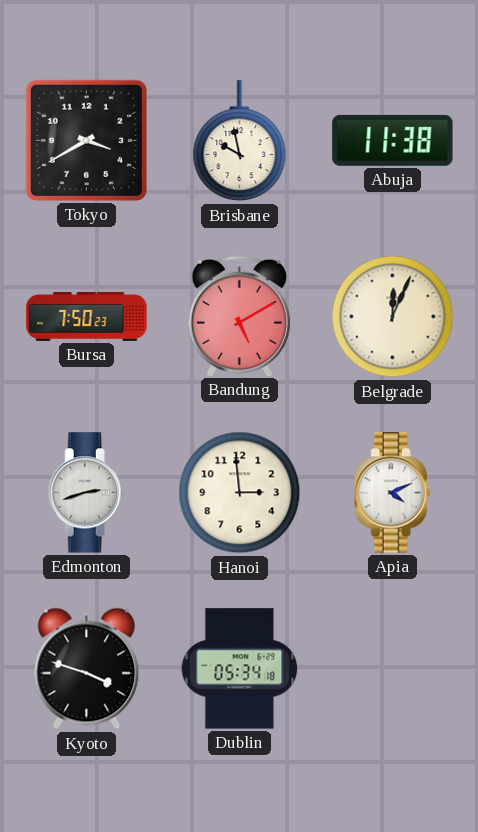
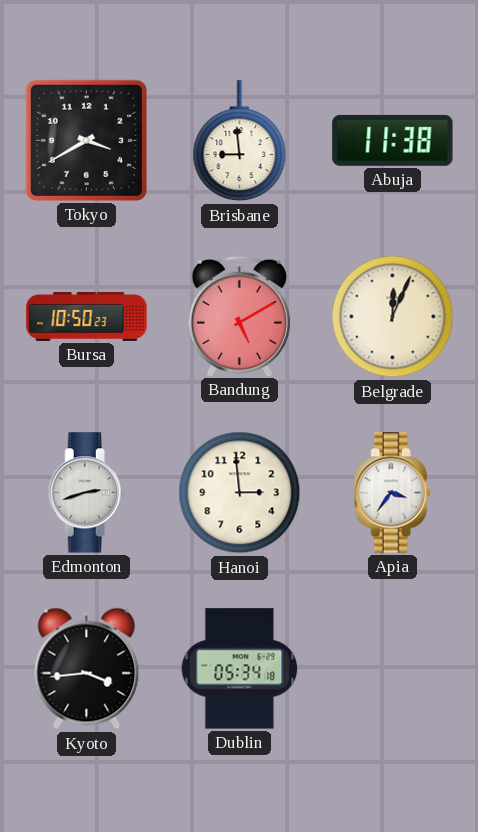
Brisbane: 9:58 -> 8:59 (240, 141)
Bursa: 7:50 -> 10:50 (87, 316)
Apia: 4:11 -> 3:36 (392, 493)
Kyoto: 3:48 -> 3:44 (87, 669)
